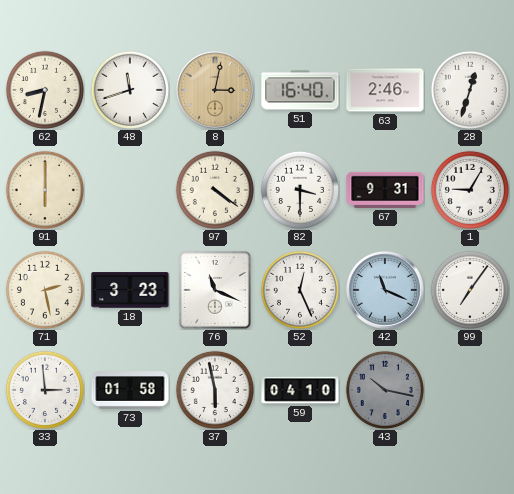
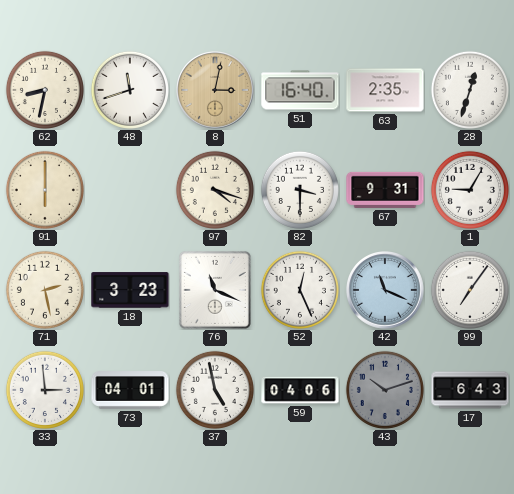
63: 2:46 -> 2:35 (385, 90)
97: 4:21 -> 4:18 (215, 190)
73: 01:58 -> 04:01 (130, 390)
37: 5:58 -> 4:58 (215, 390)
59: 04:10 -> 04:06 (300, 390)
43: 10:17 -> 10:12 (385, 390)
17: none -> 6:43 (470, 390)
